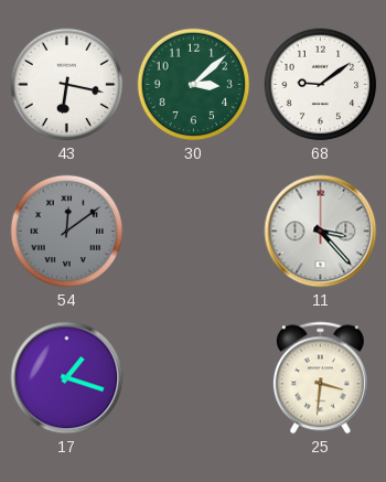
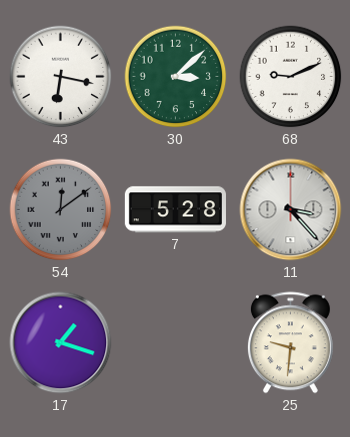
68: 9:09 -> 9:11 (291, 77)
7: none -> 5:28 (175, 210)
25: 3:31 -> 9:31 (290, 343)
